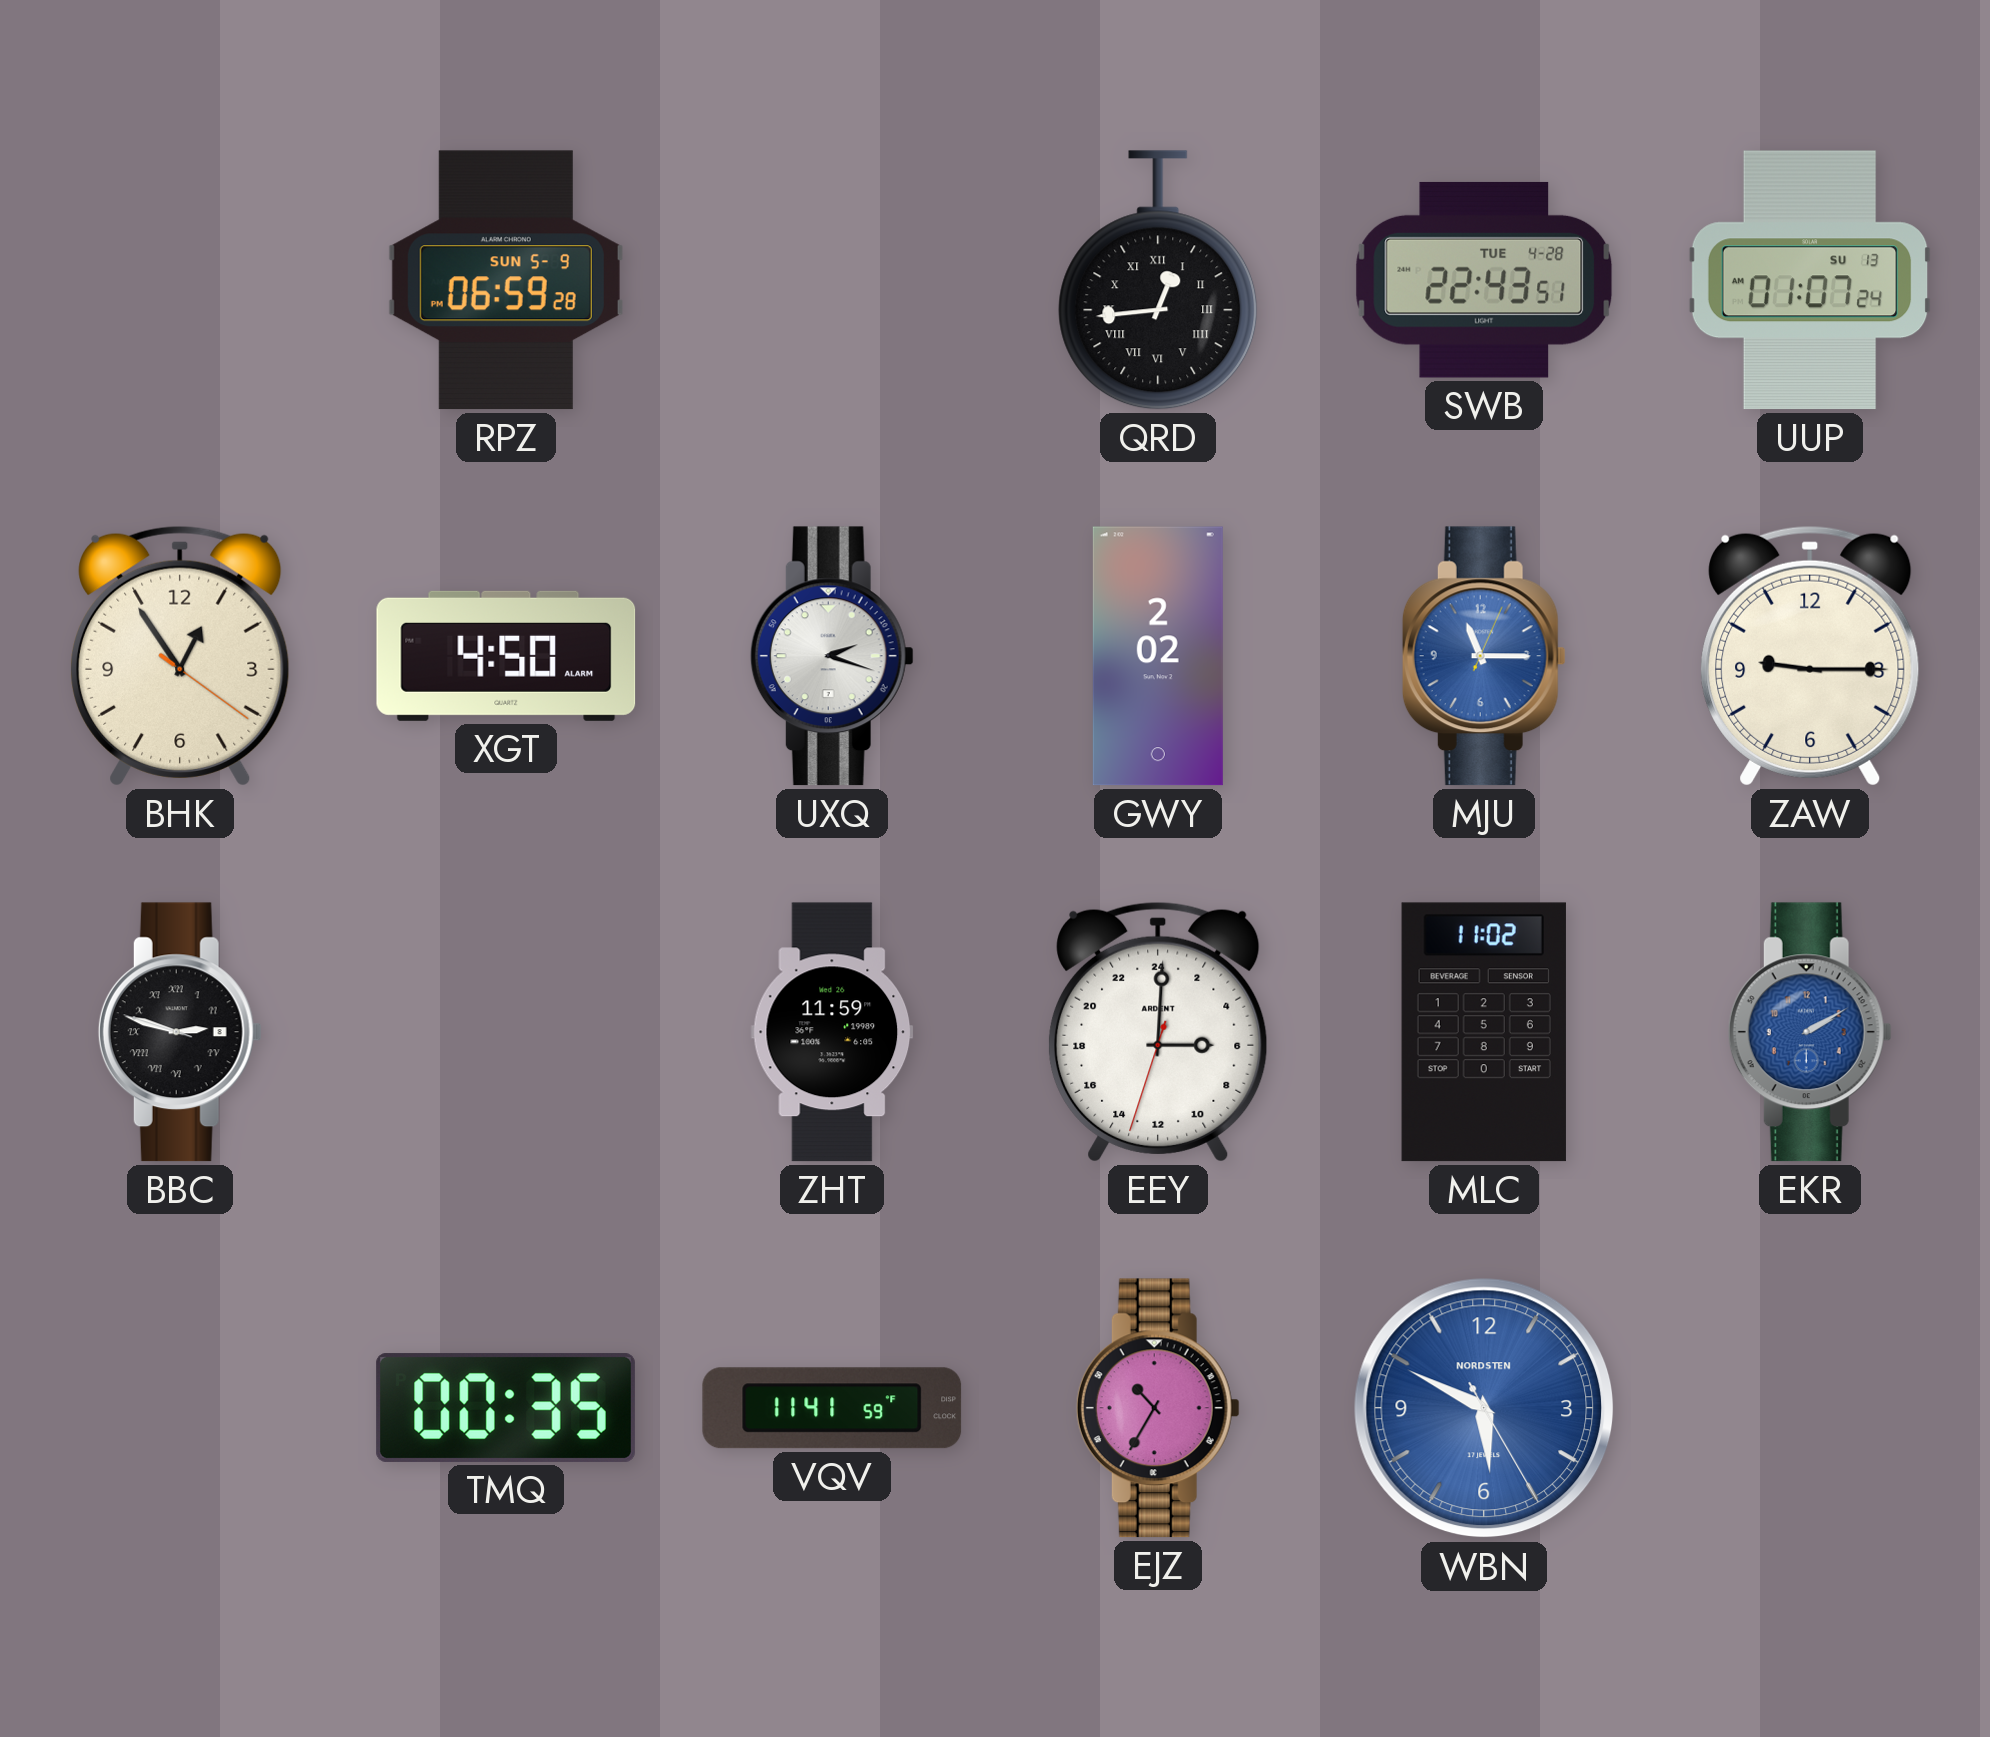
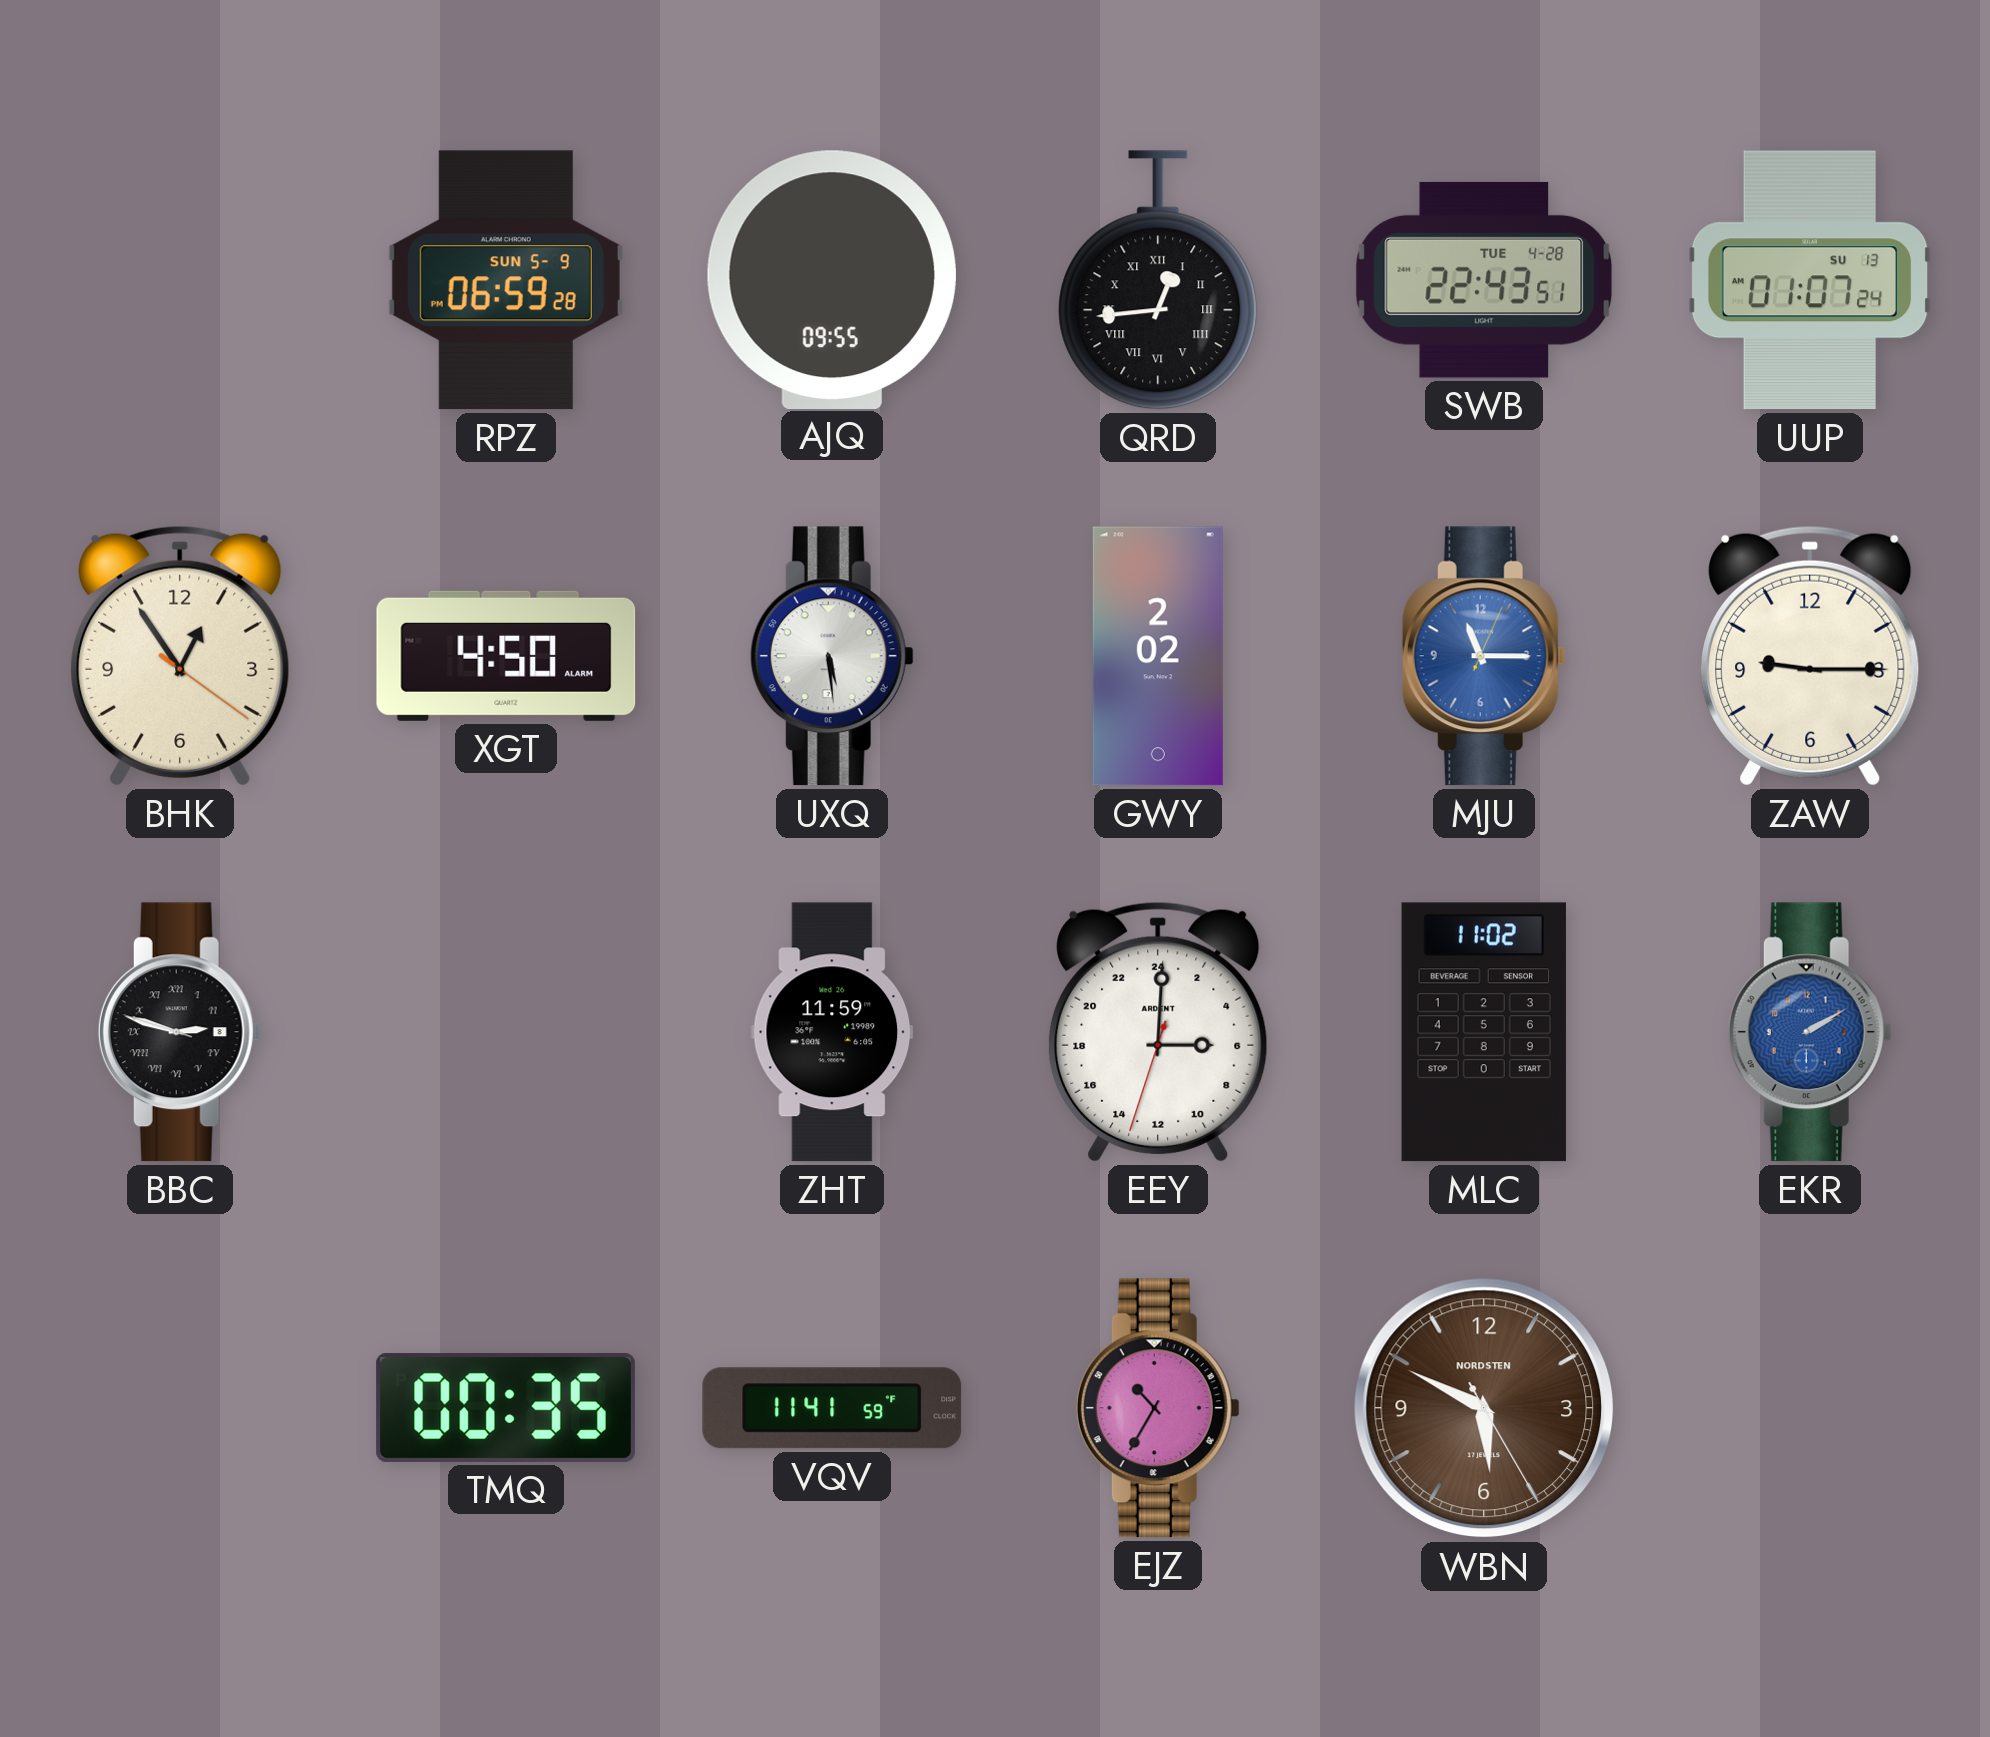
AJQ: none -> 09:55 (832, 279)
UXQ: 2:18 -> 5:29 (832, 656)
WBN dial: blue -> brown (1484, 1408)
